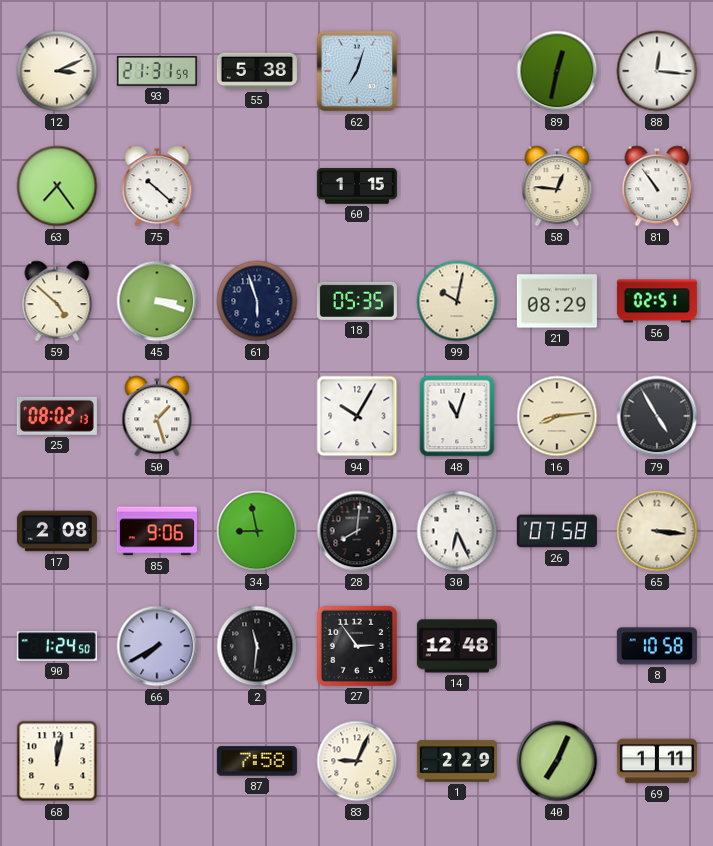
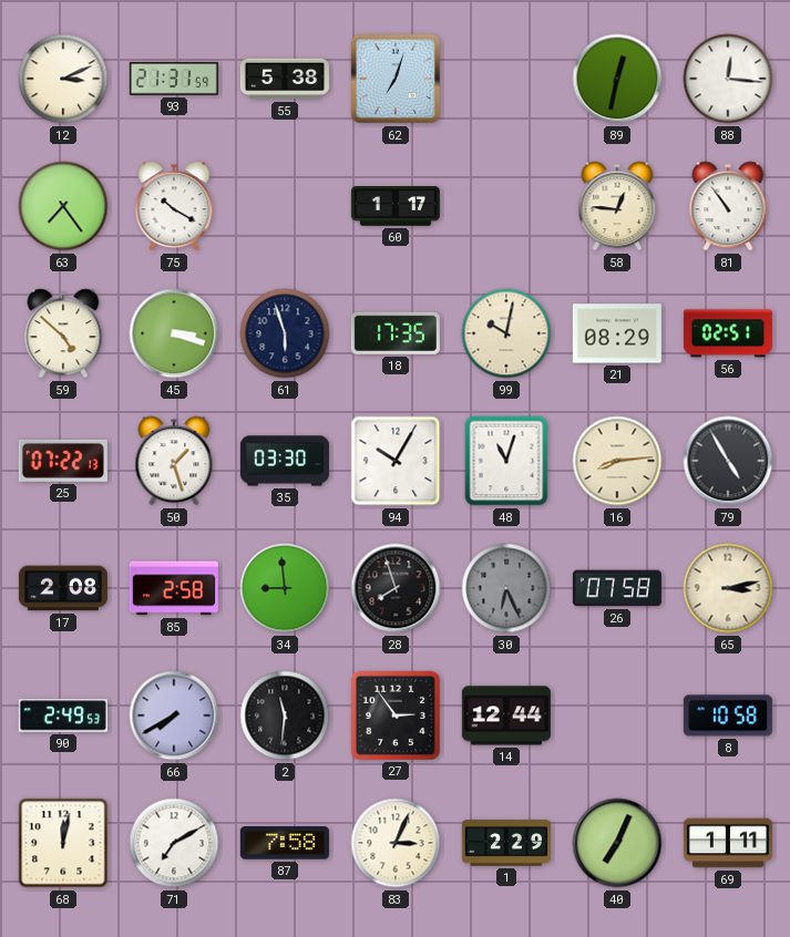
75: 10:22 -> 10:20 (174, 206)
60: 1:15 -> 1:17 (396, 206)
18: 05:35 -> 17:35 (396, 333)
25: 08:02 -> 07:22 (63, 461)
35: none -> 03:30 (285, 461)
85: 9:06 -> 2:58 (174, 588)
34: 8:58 -> 8:59 (285, 588)
28: 8:01 -> 7:57 (396, 588)
30 dial: white -> grey (506, 588)
65: 3:16 -> 3:13 (728, 588)
90: 1:24 -> 2:49 (63, 715)
14: 12:48 -> 12:44 (506, 715)
71: none -> 7:10 (174, 843)
83: 9:04 -> 3:04 (396, 843)
